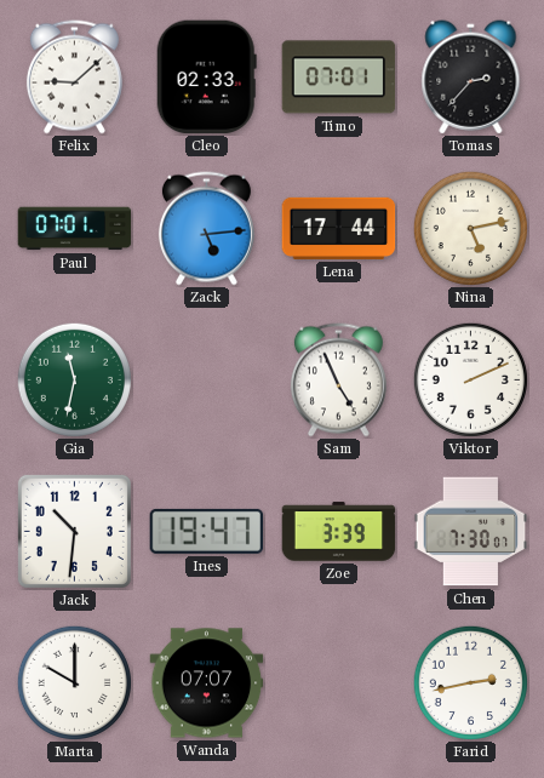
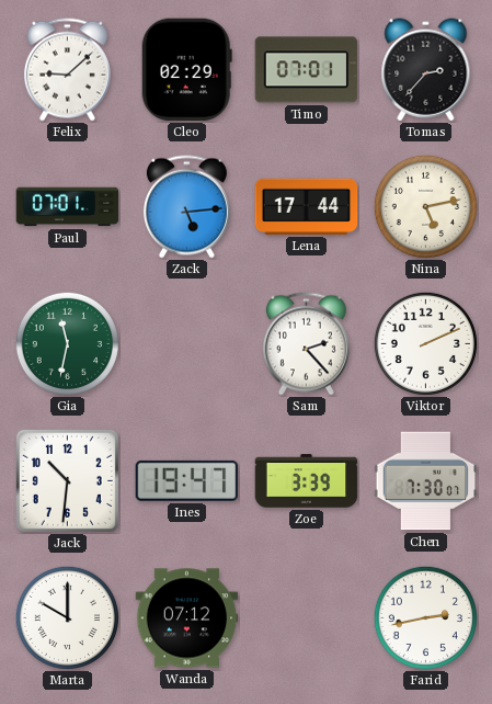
Cleo: 02:33 -> 02:29 (186, 70)
Sam: 4:56 -> 2:23 (306, 344)
Wanda: 07:07 -> 07:12 (187, 618)
